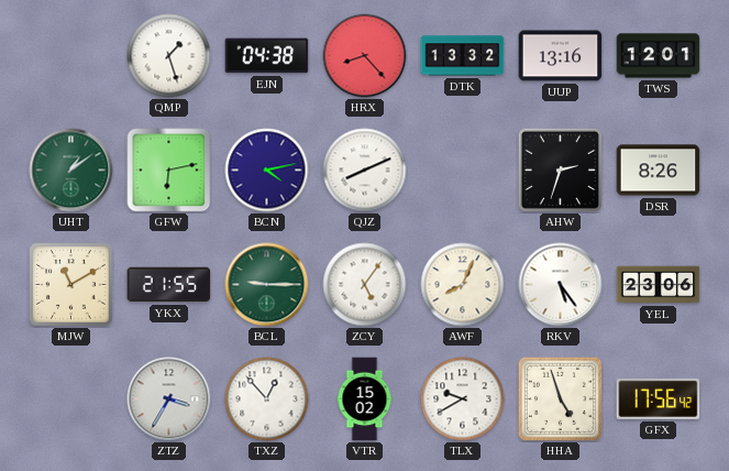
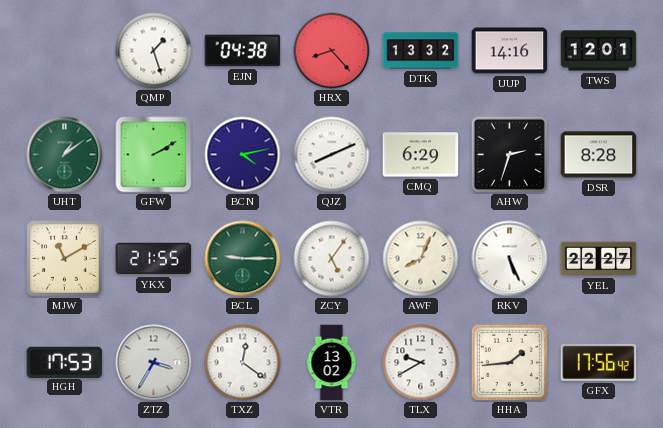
UUP: 13:16 -> 14:16 (510, 51)
GFW: 6:13 -> 2:10 (154, 155)
CMQ: none -> 6:29 (421, 155)
DSR: 8:26 -> 8:28 (599, 155)
RKV: 5:24 -> 5:26 (510, 259)
YEL: 23:06 -> 22:27 (599, 259)
HGH: none -> 17:53 (65, 362)
TXZ: 12:53 -> 12:21 (243, 363)
VTR: 15:02 -> 13:02 (332, 363)
HHA: 4:57 -> 1:44 (509, 362)
